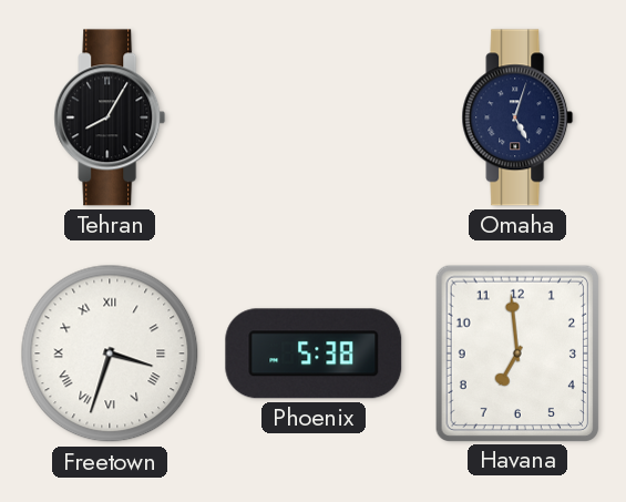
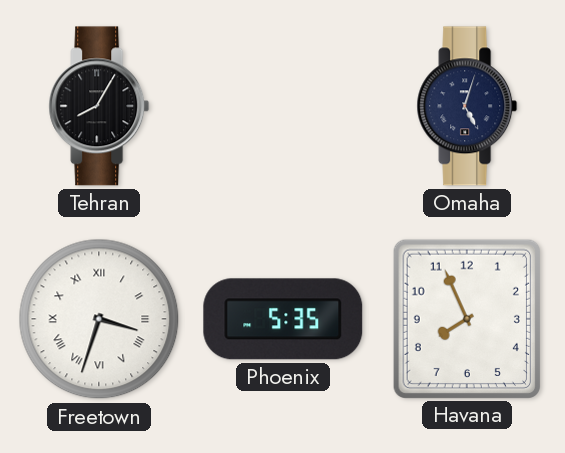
Phoenix: 5:38 -> 5:35 (283, 319)
Havana: 6:59 -> 7:56 (466, 318)
